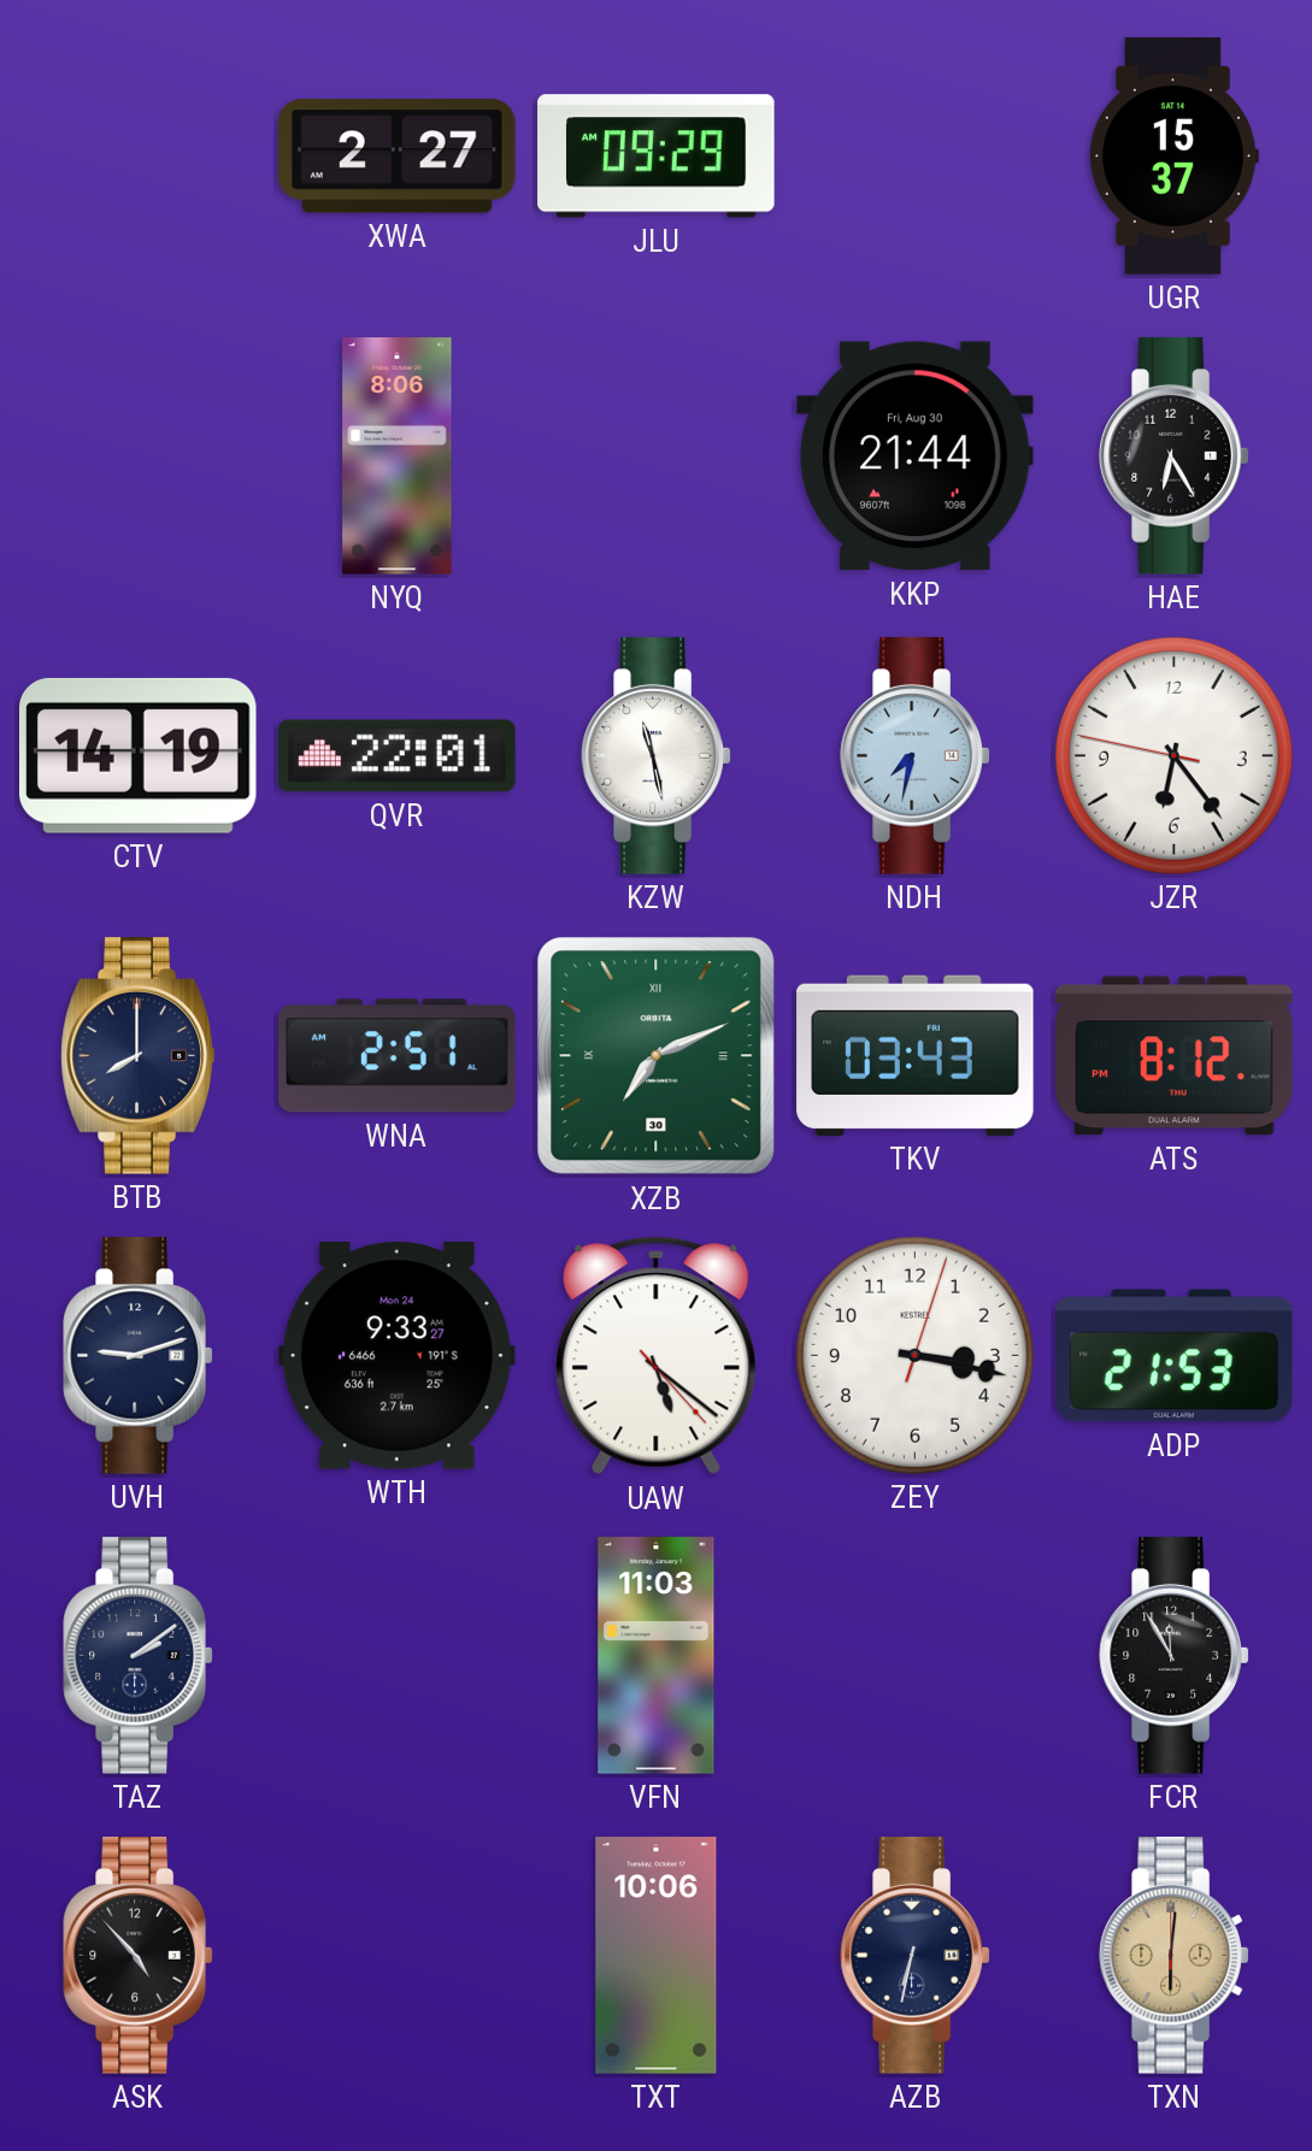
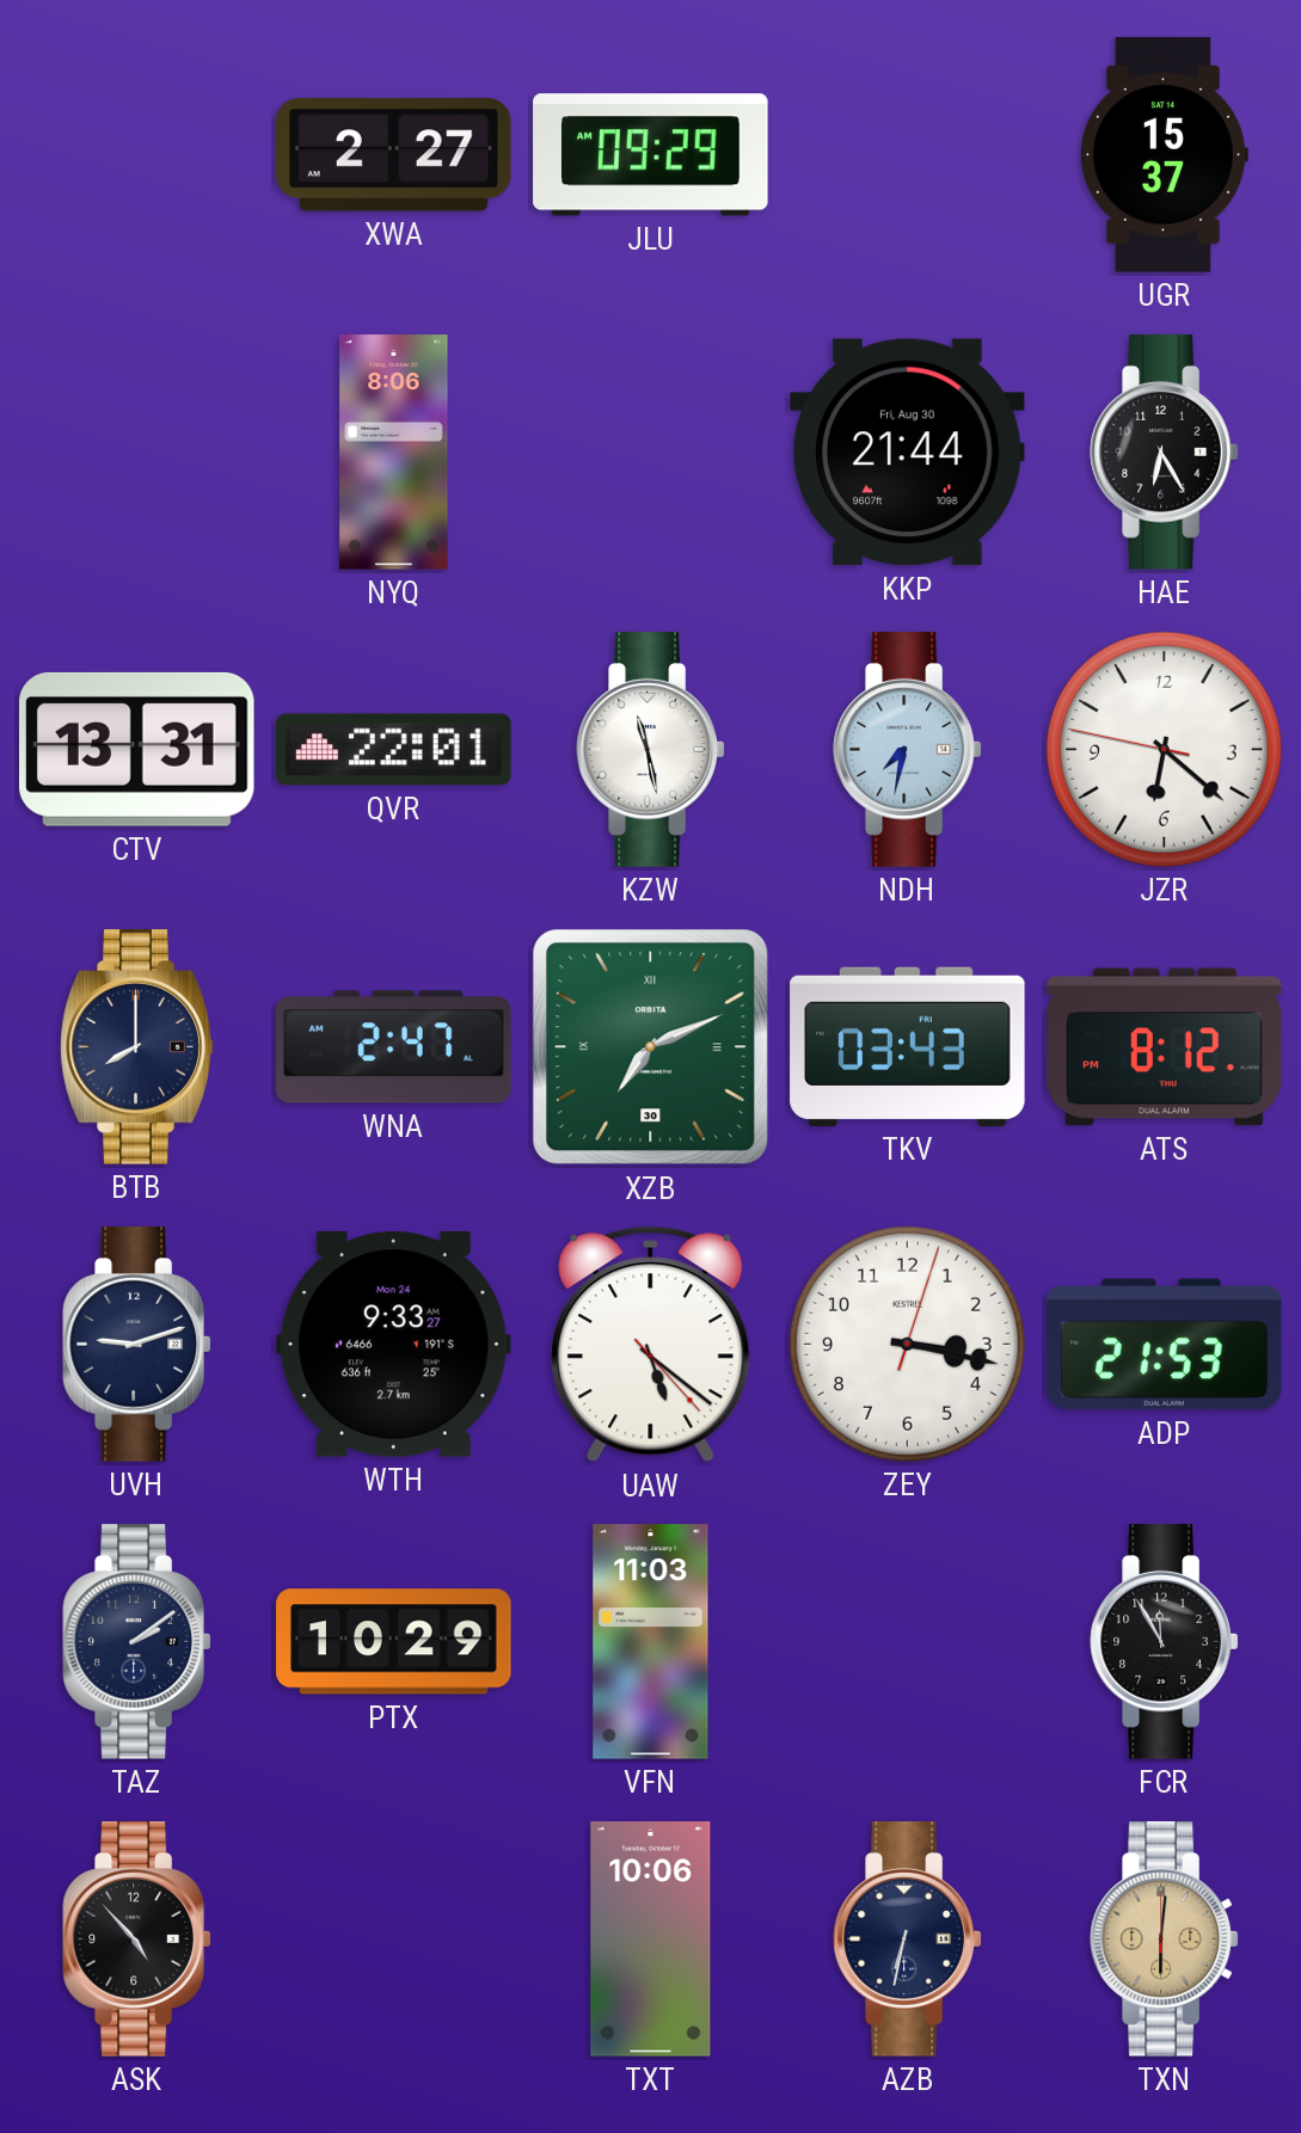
CTV: 14:19 -> 13:31 (137, 749)
JZR: 6:23 -> 6:21 (1164, 749)
WNA: 2:51 -> 2:47 (394, 1047)
PTX: none -> 10:29 (394, 1642)
